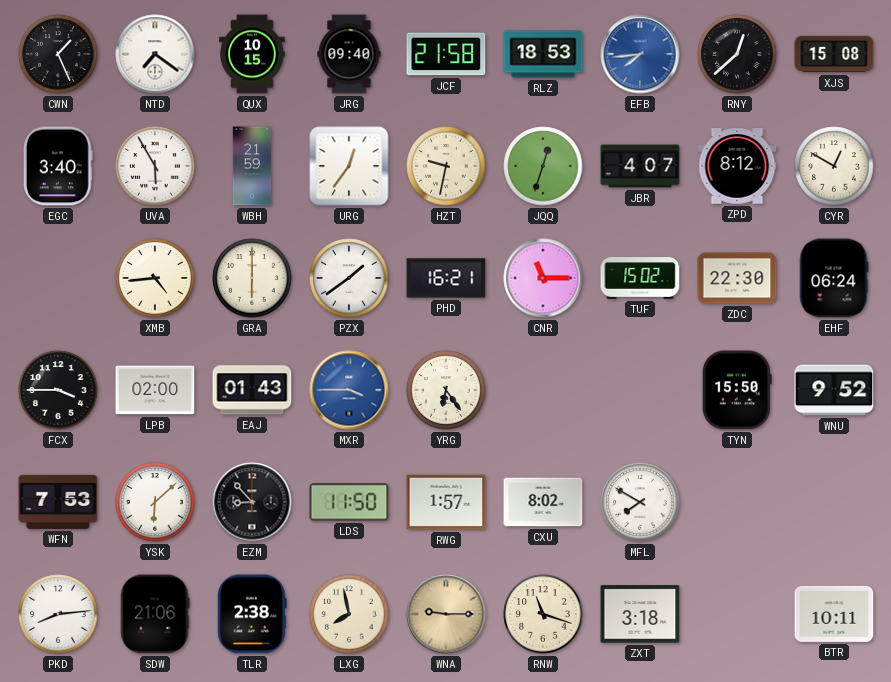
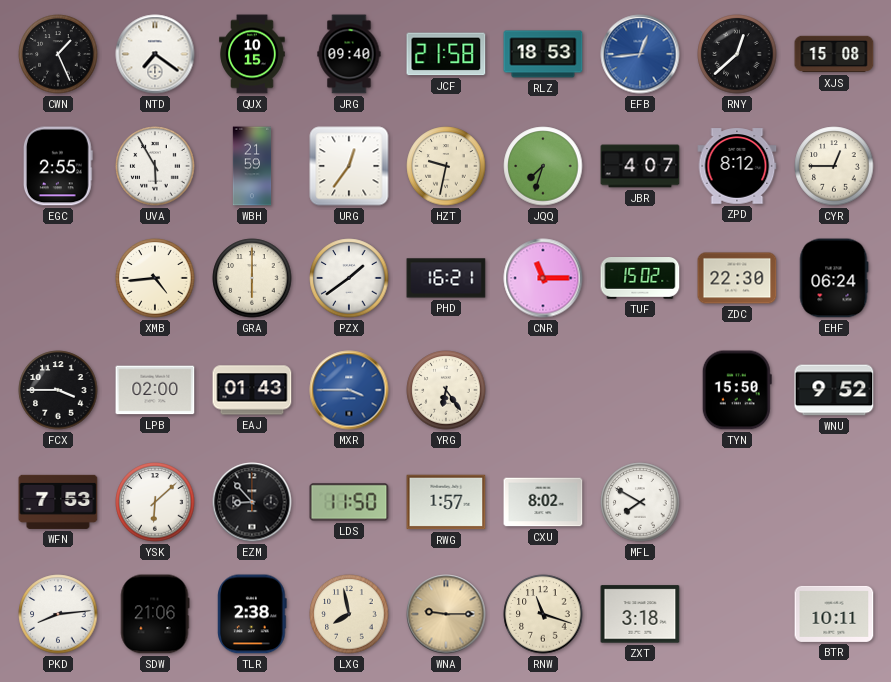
EFB: 7:44 -> 12:44 (640, 54)
EGC: 3:40 -> 2:55 (59, 166)
JQQ: 12:33 -> 7:33 (543, 166)
CYR: 12:50 -> 12:45 (834, 166)
